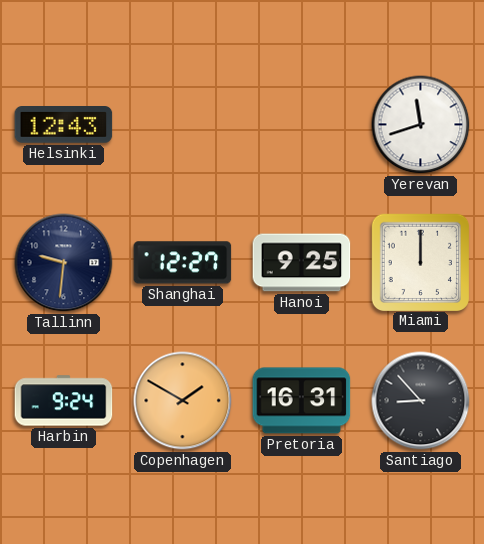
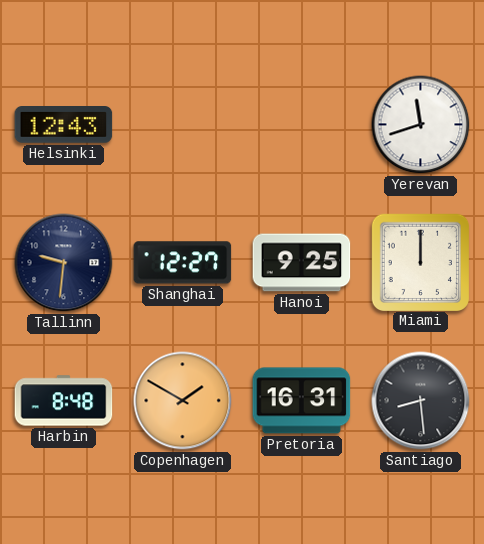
Harbin: 9:24 -> 8:48 (64, 401)
Santiago: 8:53 -> 8:29 (421, 401)
